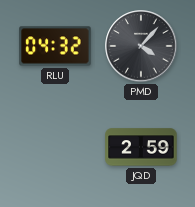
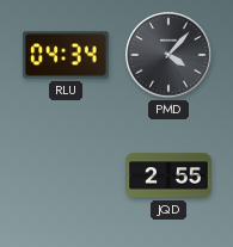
RLU: 04:32 -> 04:34 (66, 55)
JQD: 2:59 -> 2:55 (168, 175)
